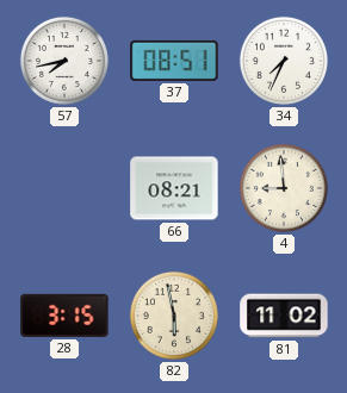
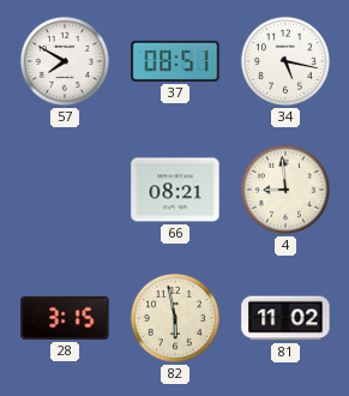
57: 7:43 -> 7:50 (65, 61)
34: 7:34 -> 5:17 (285, 61)
